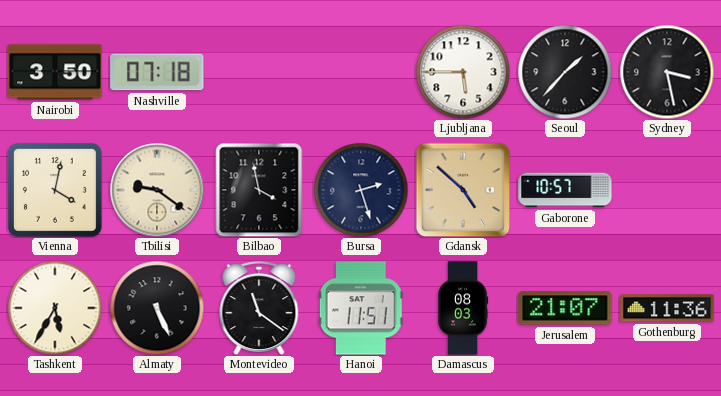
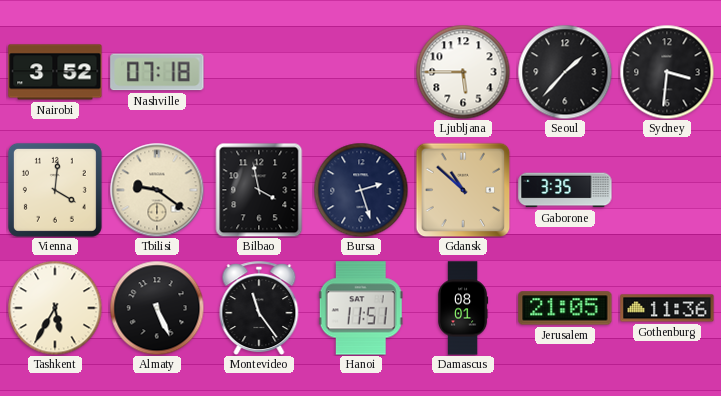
Nairobi: 3:50 -> 3:52 (55, 72)
Sydney: 3:28 -> 3:31 (667, 72)
Vienna: 4:02 -> 4:01 (55, 190)
Gdansk: 4:52 -> 10:52 (463, 190)
Gaborone: 10:57 -> 3:35 (565, 190)
Montevideo: 11:21 -> 11:24 (259, 308)
Damascus: 08:03 -> 08:01 (463, 308)
Jerusalem: 21:07 -> 21:05 (565, 308)
